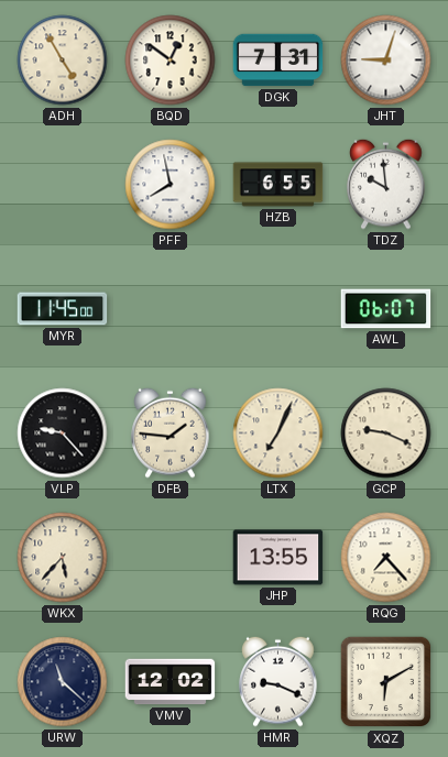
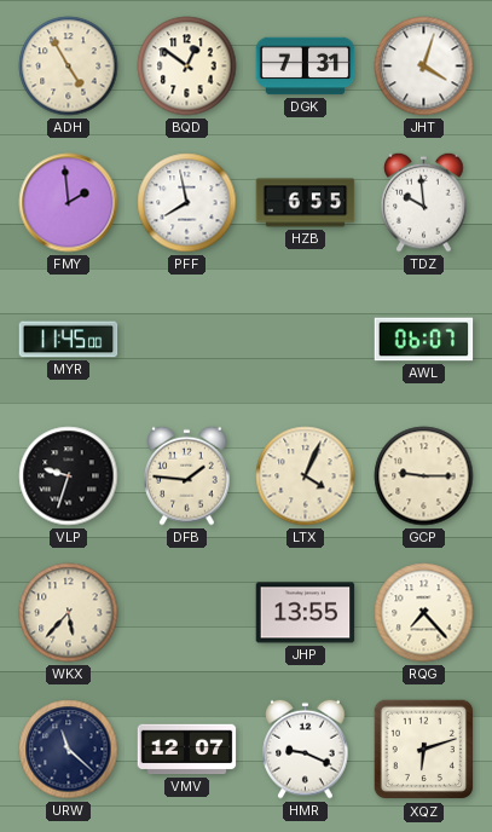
JHT: 9:03 -> 4:03 (424, 67)
FMY: none -> 1:59 (69, 203)
VLP: 9:23 -> 9:33 (69, 476)
LTX: 7:04 -> 4:04 (306, 476)
GCP: 9:19 -> 9:15 (424, 476)
VMV: 12:02 -> 12:07 (187, 750)
XQZ: 6:10 -> 6:12 (424, 750)
